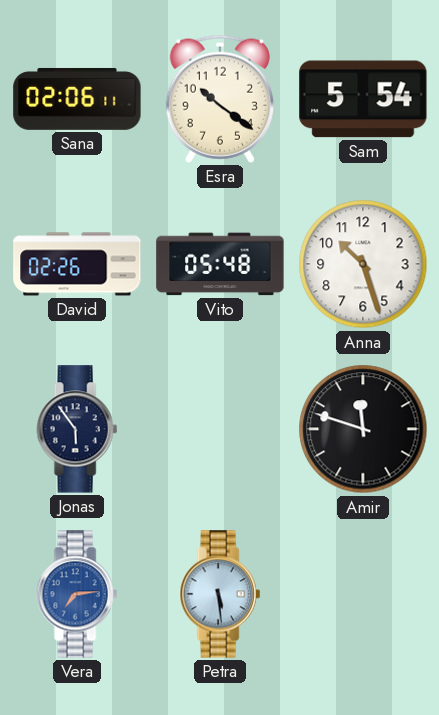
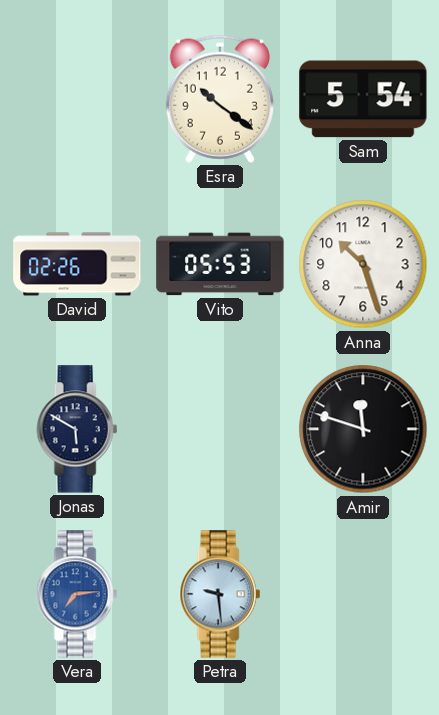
Sana: 02:06 -> none (77, 99)
Vito: 05:48 -> 05:53 (220, 264)
Jonas: 5:54 -> 5:50 (77, 429)
Petra: 5:29 -> 9:29 (220, 594)
